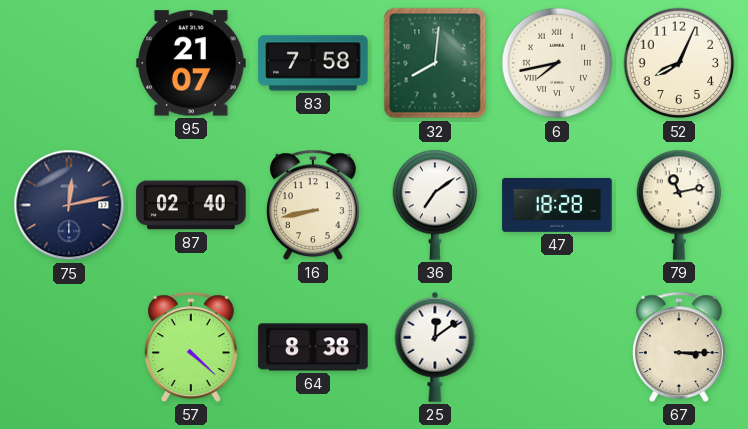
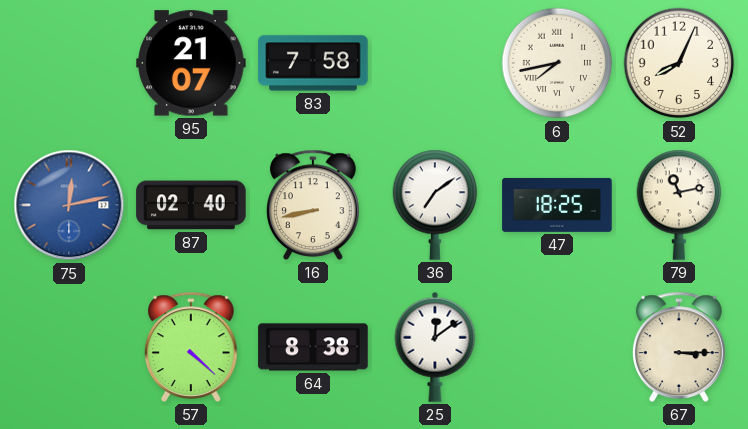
32: 8:01 -> none (435, 63)
75 dial: navy -> blue (69, 205)
47: 18:28 -> 18:25 (557, 205)
